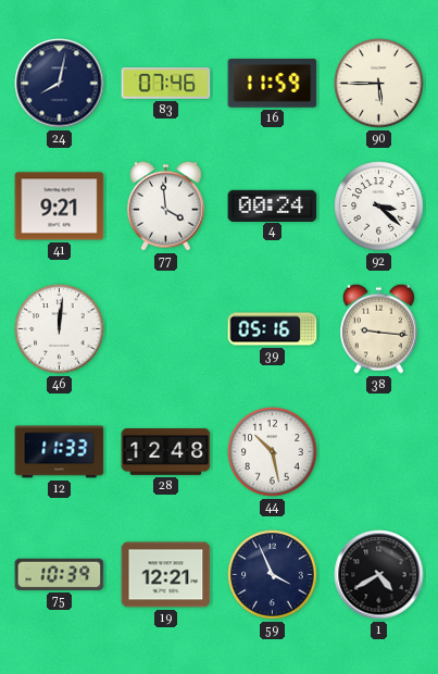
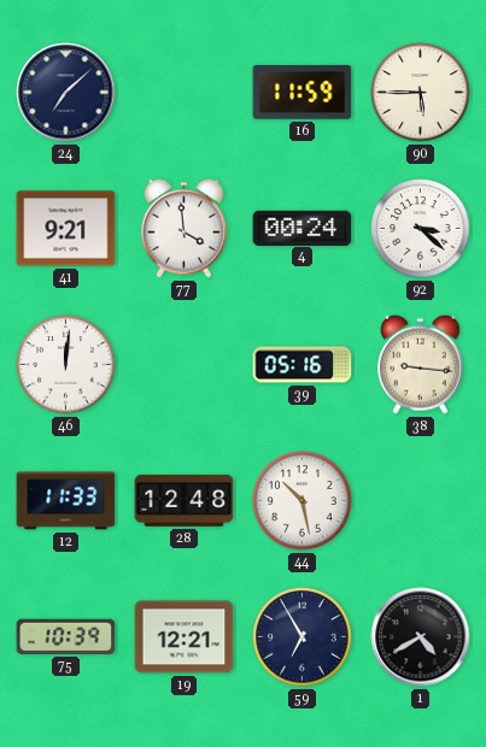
24: 8:02 -> 7:08 (66, 93)
83: 07:46 -> none (166, 83)
59: 3:56 -> 6:55 (303, 637)
